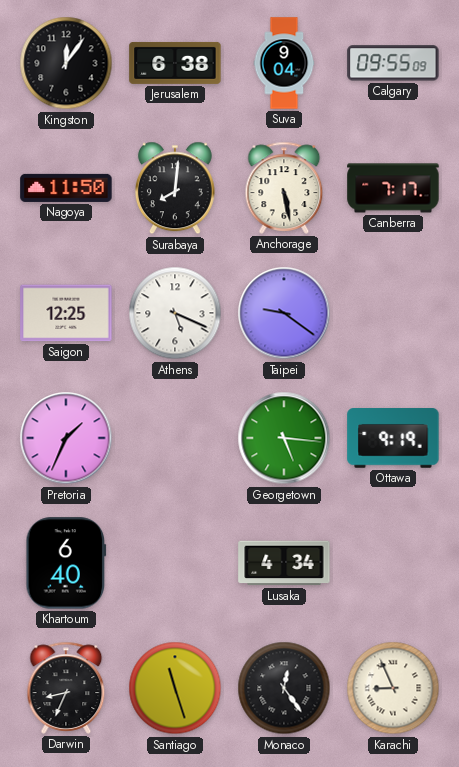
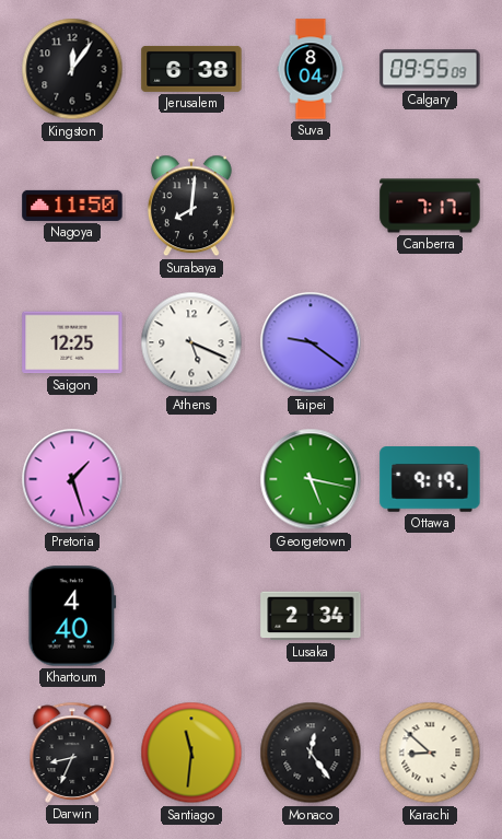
Suva: 9:04 -> 8:04 (311, 69)
Anchorage: 5:28 -> none (284, 188)
Pretoria: 1:34 -> 1:27 (72, 479)
Georgetown: 5:16 -> 5:17 (311, 479)
Khartoum: 6:40 -> 4:40 (72, 616)
Lusaka: 4:34 -> 2:34 (311, 616)
Santiago: 11:27 -> 11:31 (191, 753)
Karachi: 8:56 -> 8:52 (430, 753)
